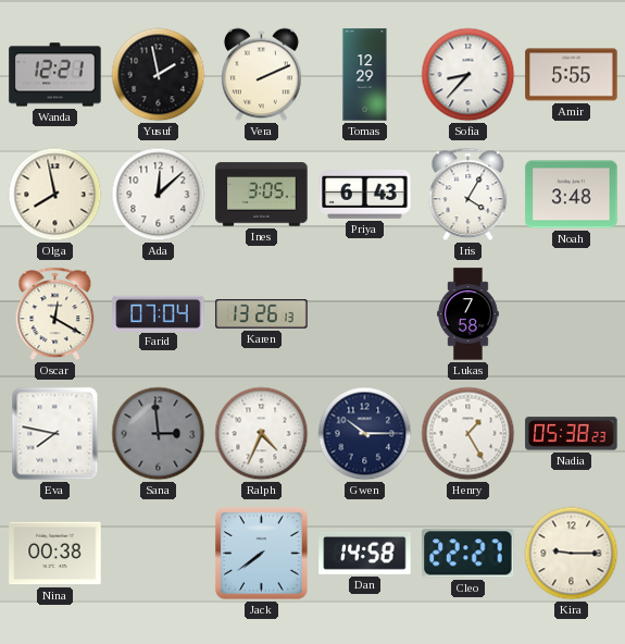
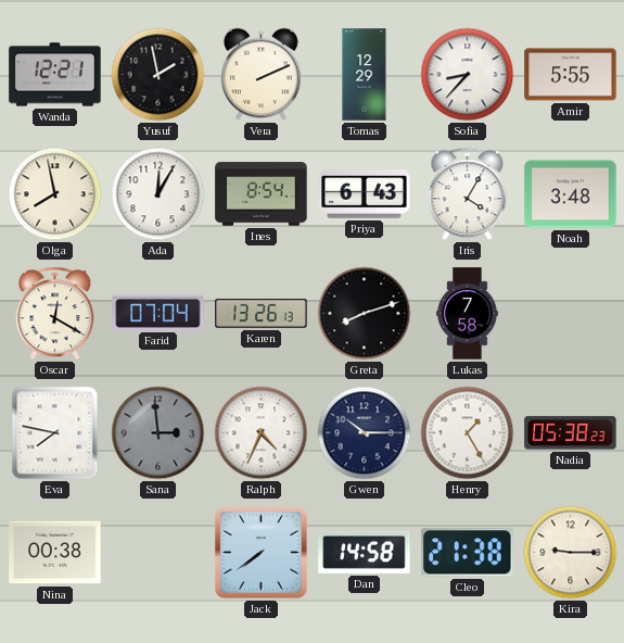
Ada: 12:08 -> 12:05 (158, 194)
Ines: 3:05 -> 8:54 (262, 194)
Greta: none -> 8:12 (365, 314)
Cleo: 22:27 -> 21:38 (468, 553)
